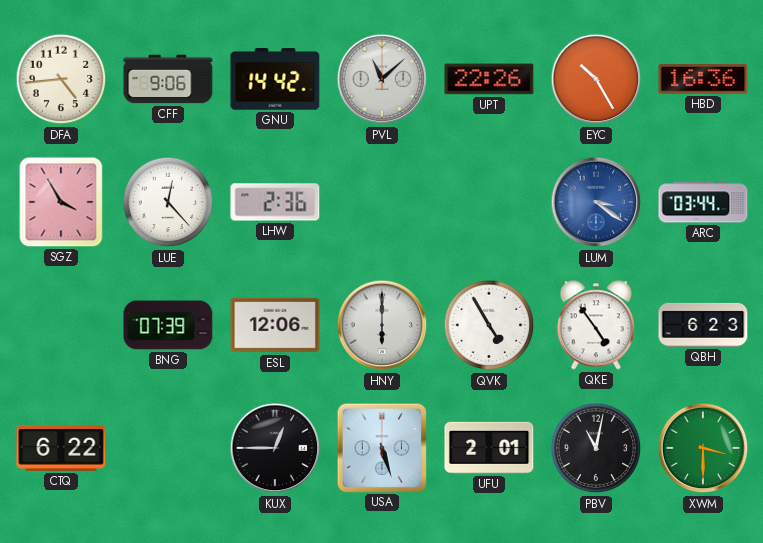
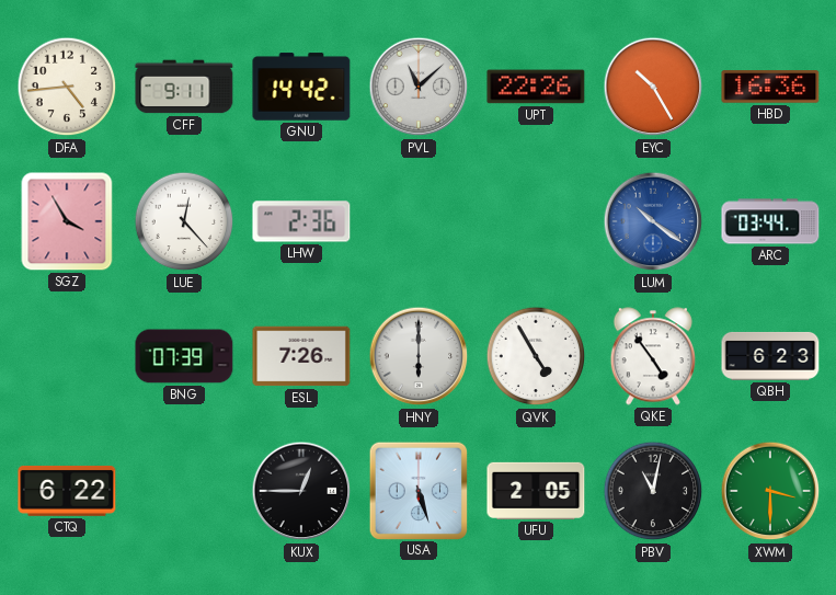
CFF: 9:06 -> 9:11 (184, 87)
LUM: 3:21 -> 10:21 (653, 221)
ESL: 12:06 -> 7:26 (301, 356)
UFU: 2:01 -> 2:05 (536, 491)
